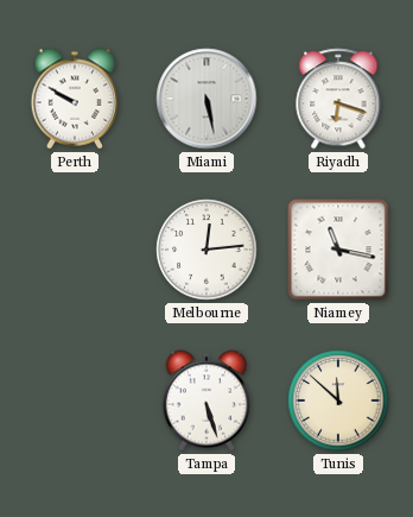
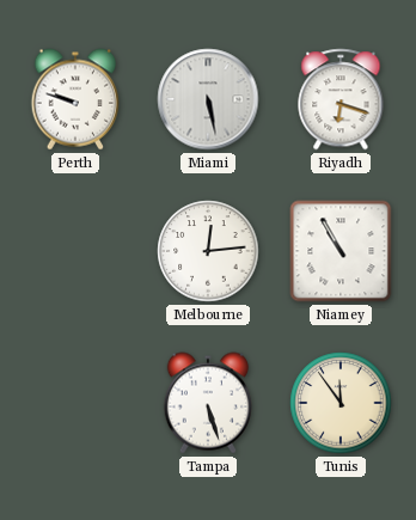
Perth: 9:50 -> 9:48 (74, 99)
Niamey: 11:17 -> 10:55 (341, 251)
Tunis: 11:52 -> 11:54 (341, 403)
